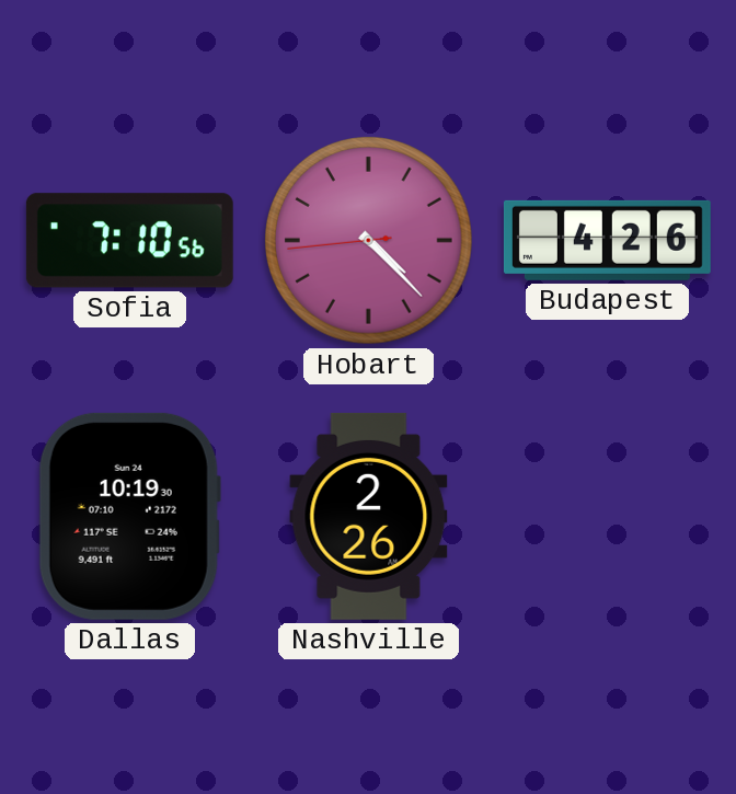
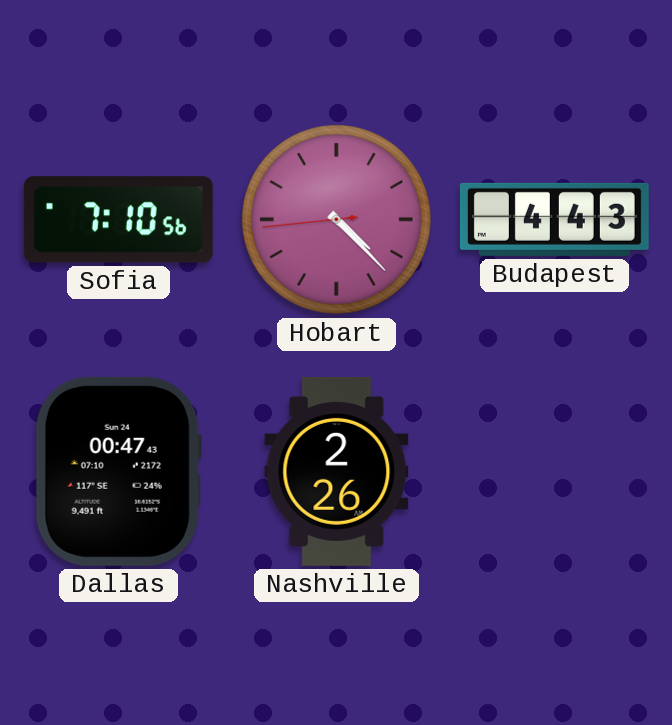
Budapest: 4:26 -> 4:43 (554, 219)
Dallas: 10:19 -> 00:47 (118, 471)
